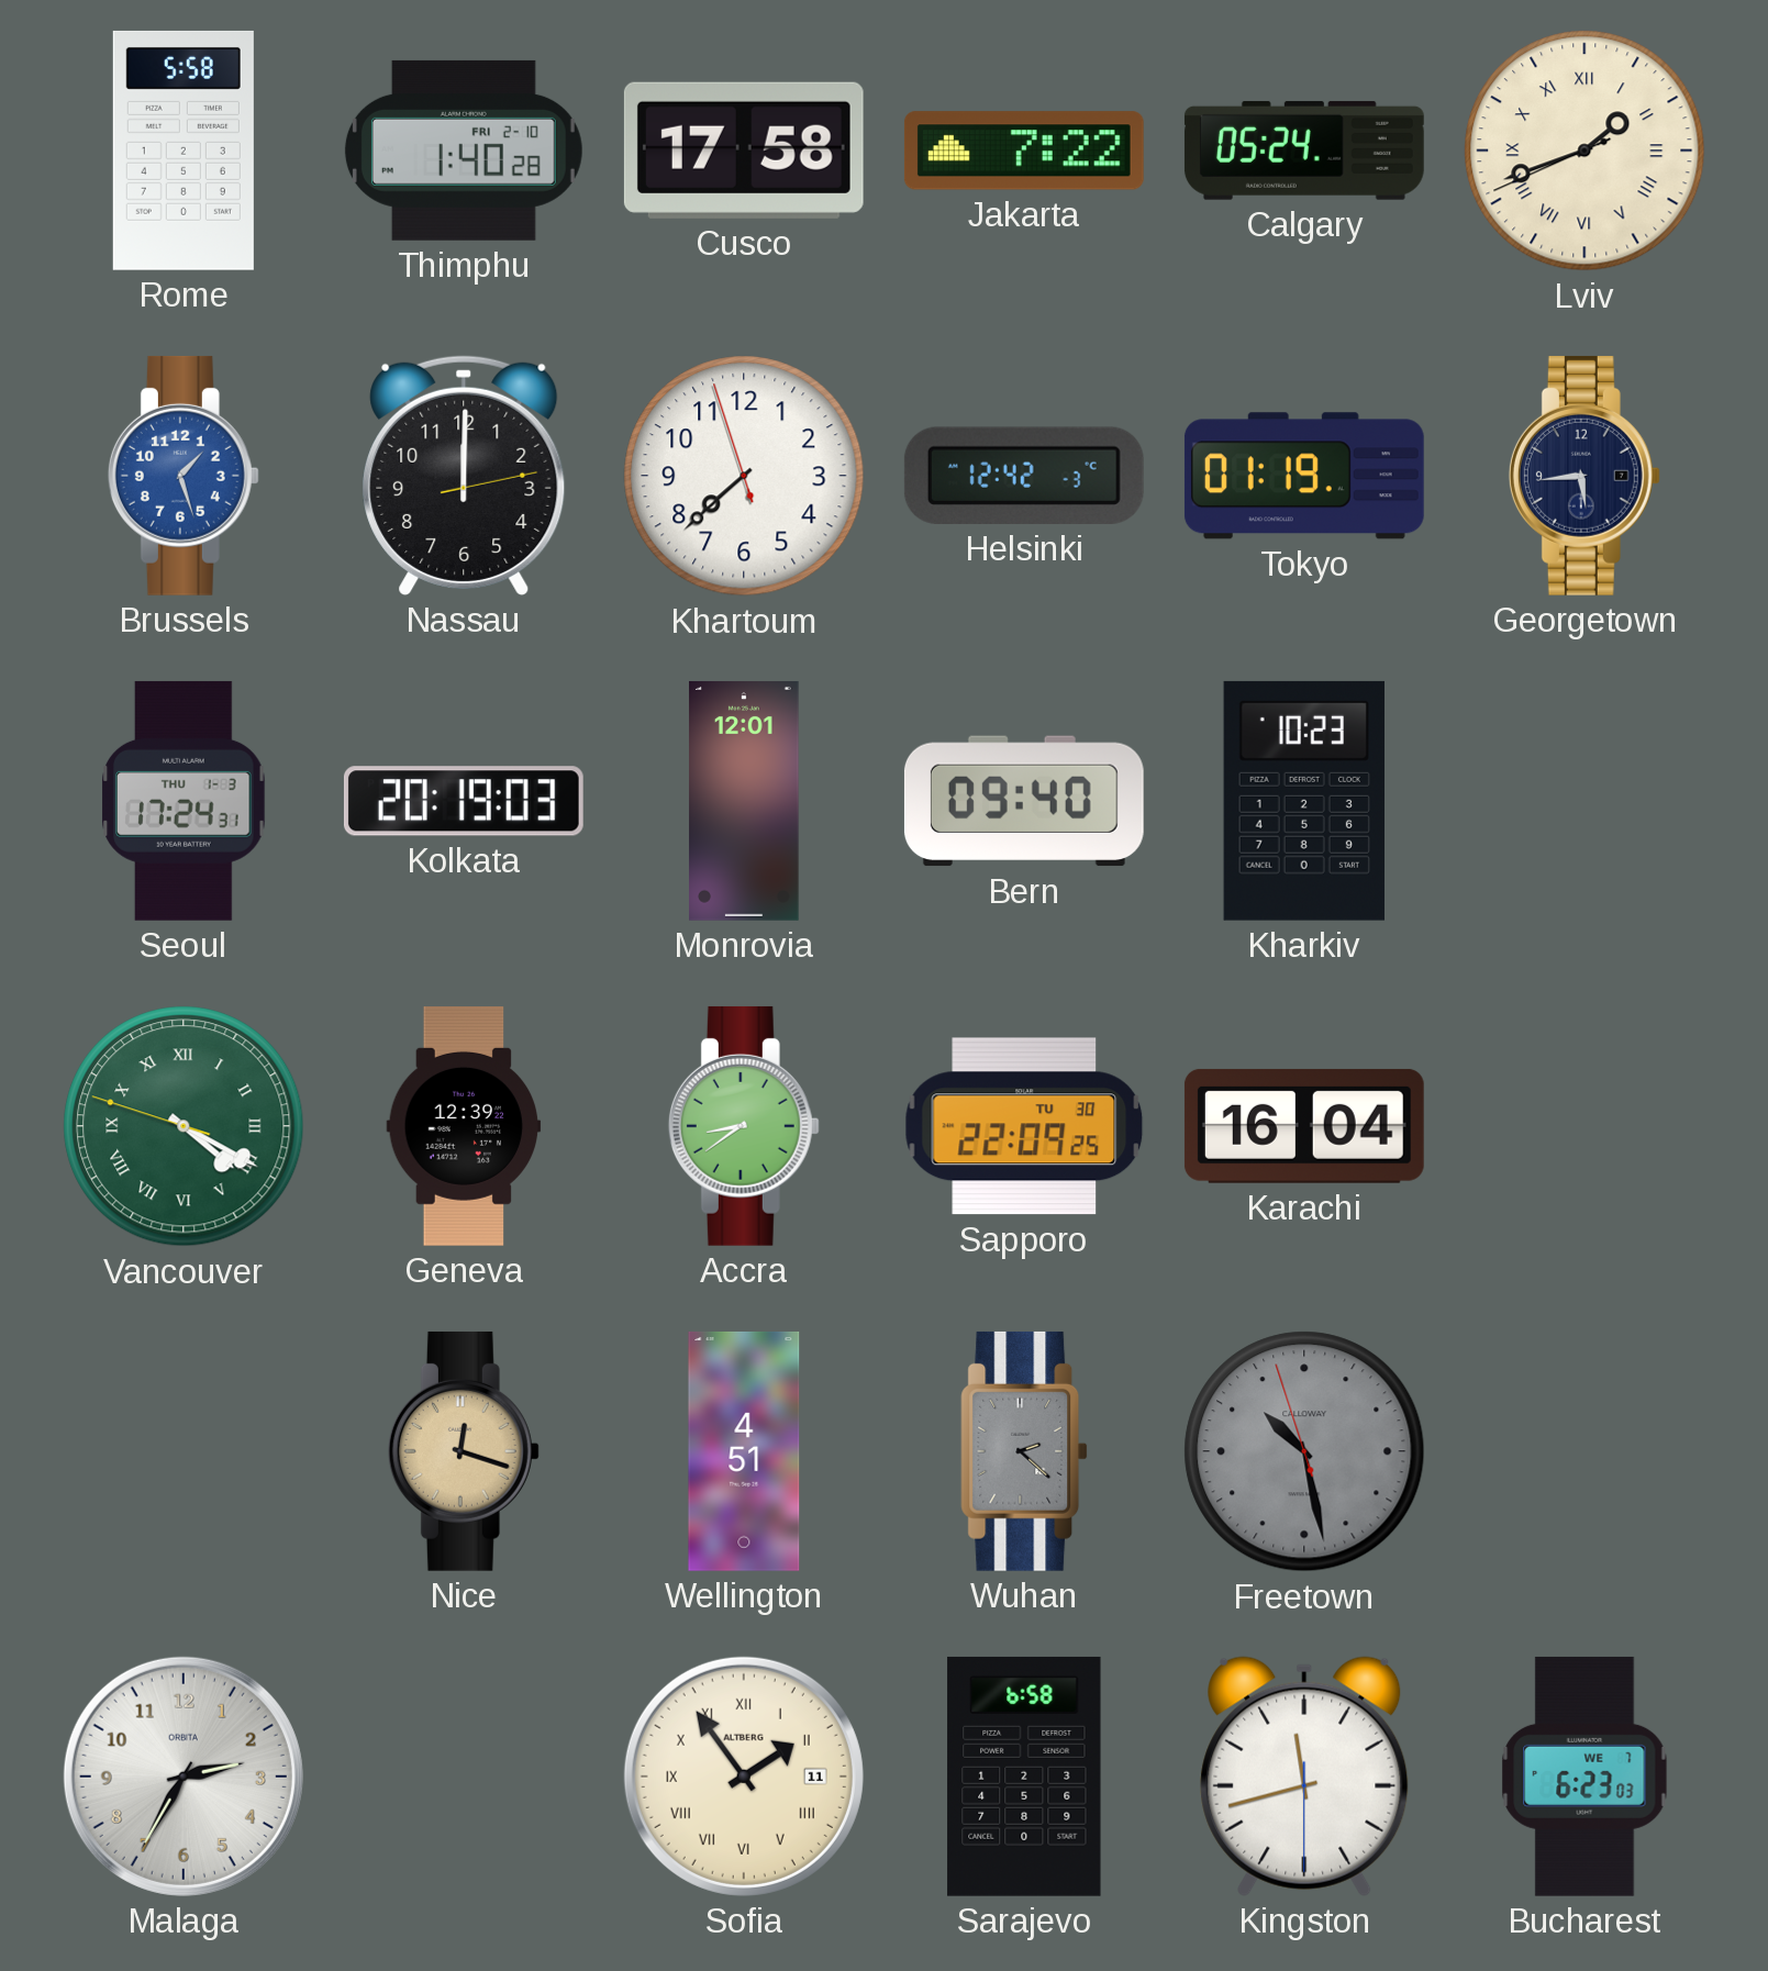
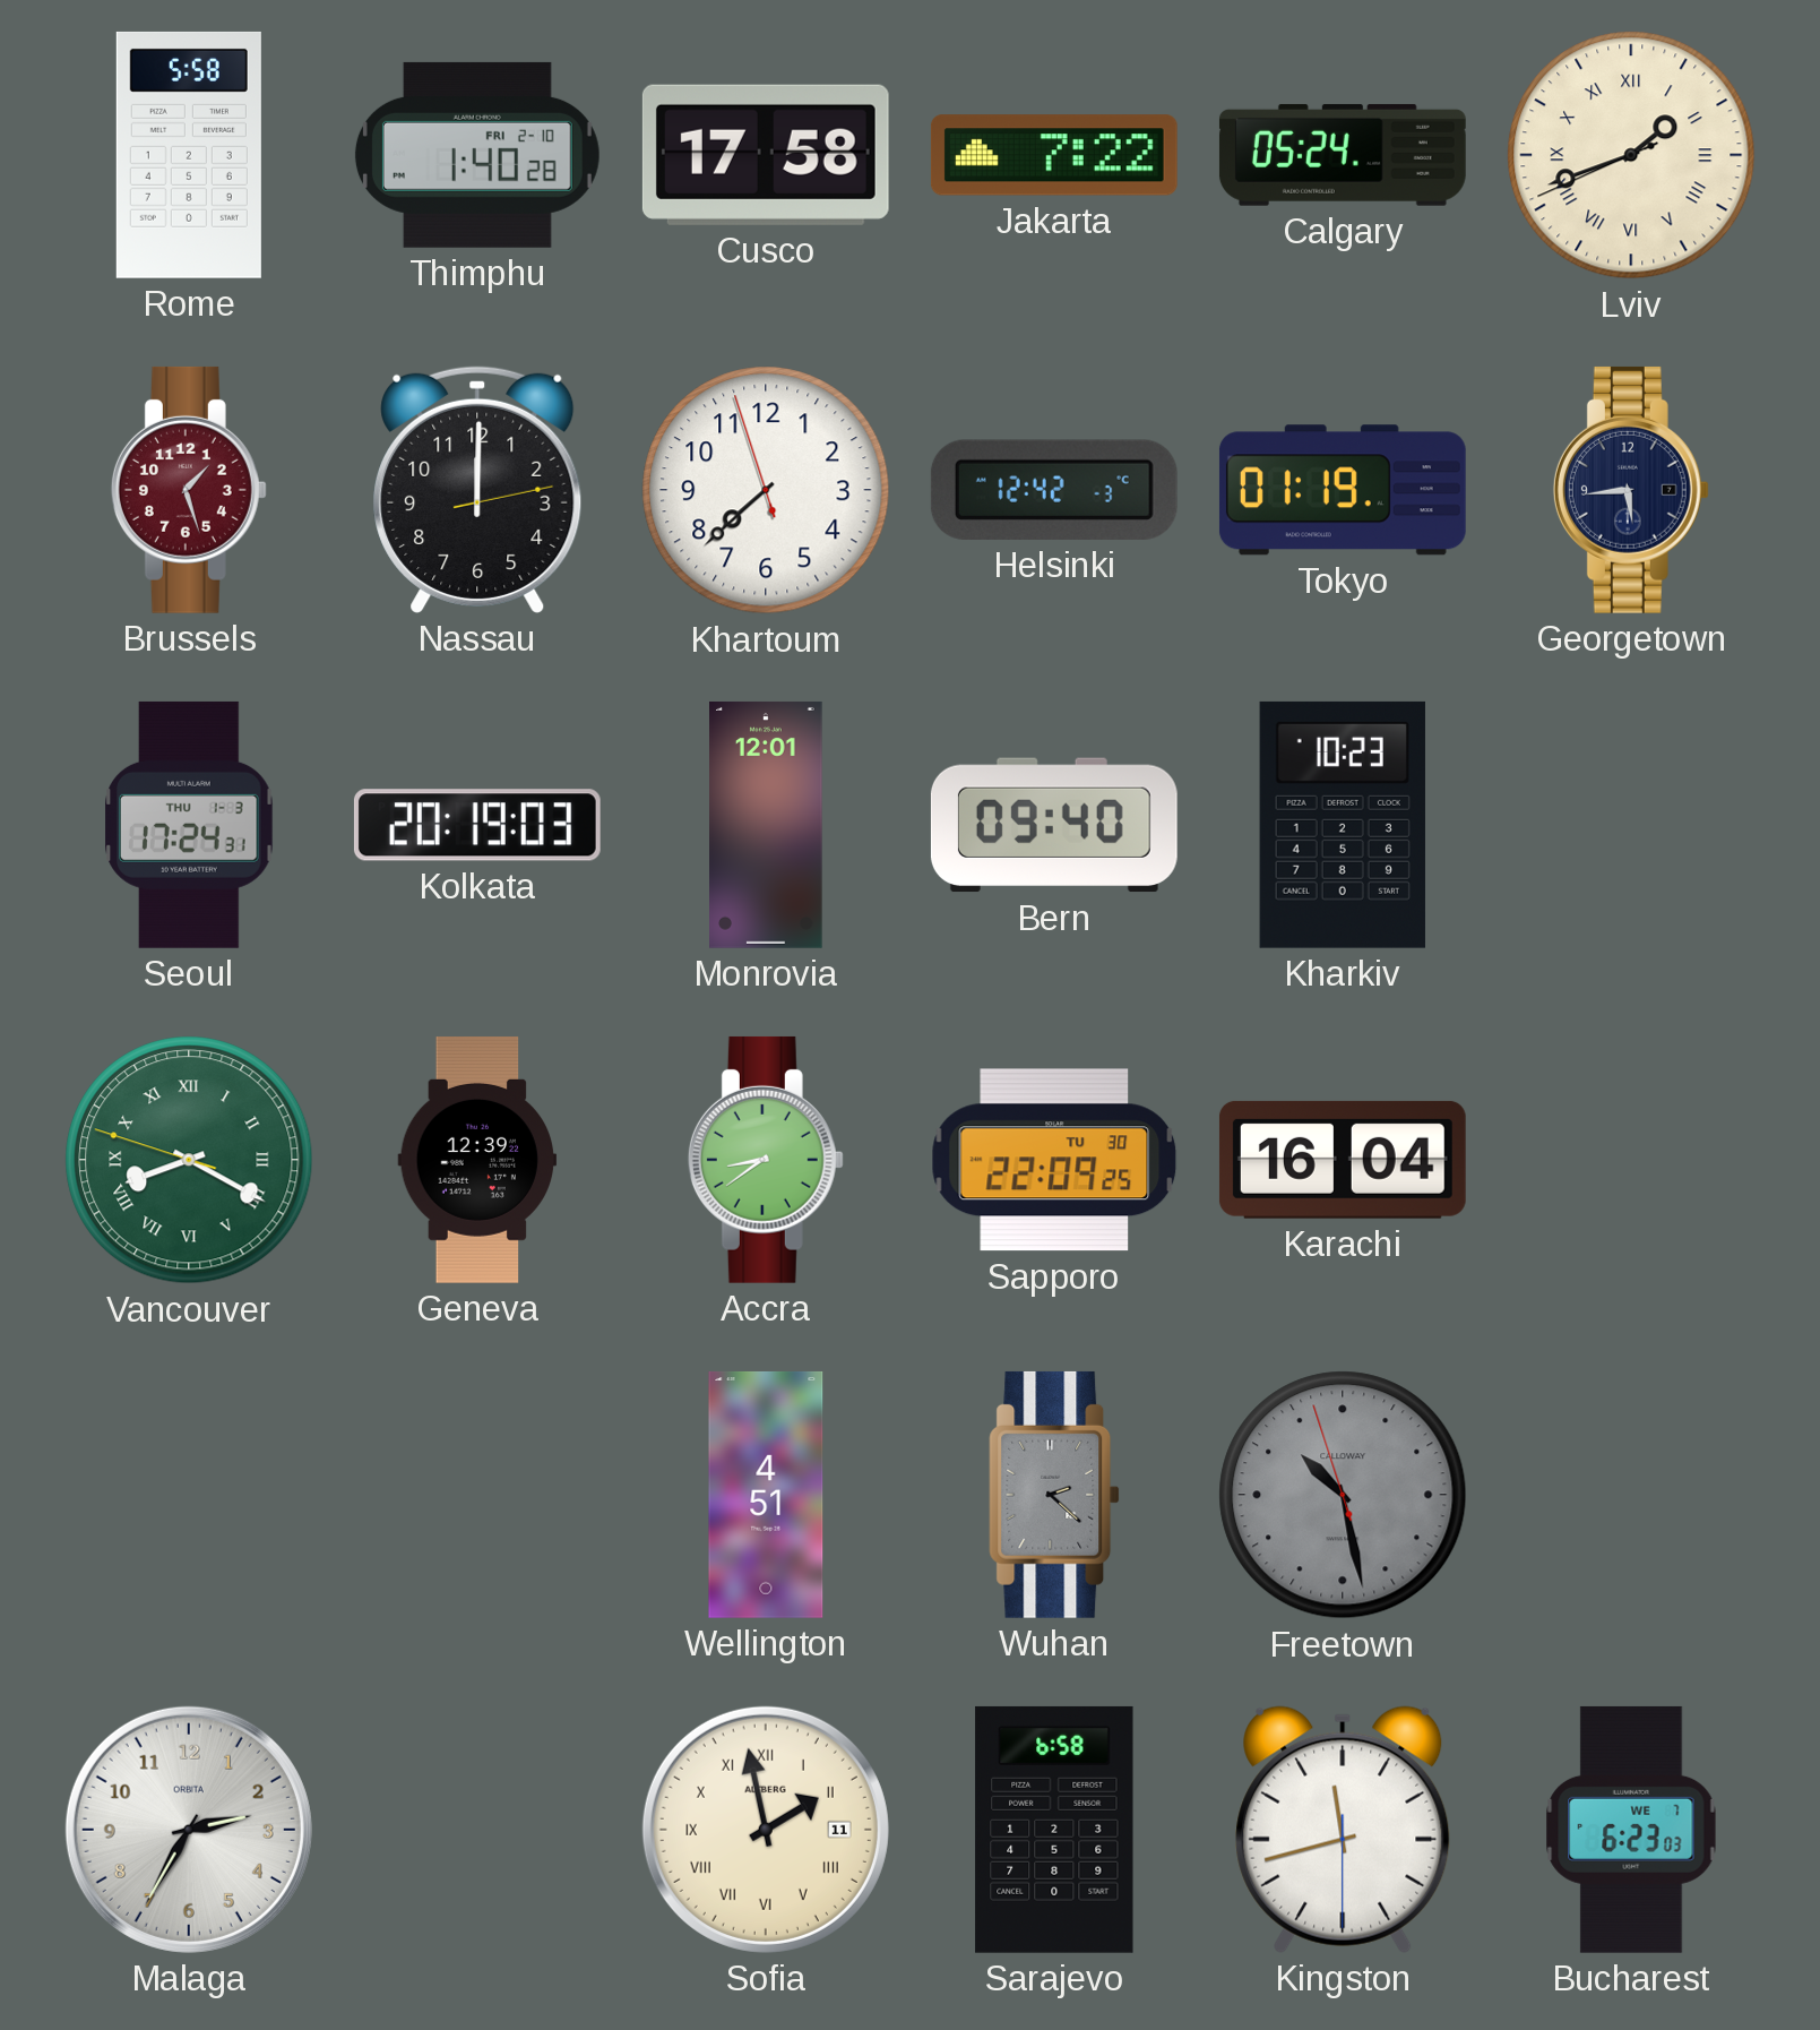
Brussels dial: blue -> burgundy (189, 490)
Vancouver: 4:19 -> 8:19 (189, 1160)
Nice: 12:18 -> none (464, 1451)
Sofia: 1:54 -> 1:58 (766, 1830)
